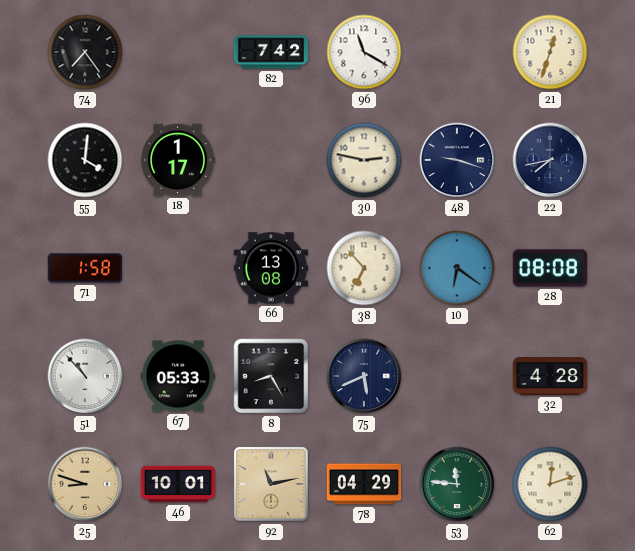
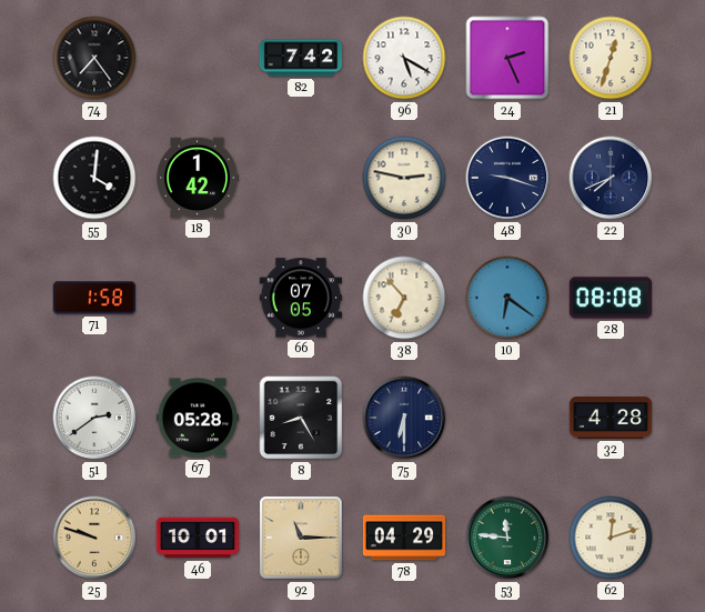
96: 11:20 -> 5:20 (404, 58)
24: none -> 2:26 (507, 58)
18: 1:17 -> 1:42 (197, 178)
22: 7:43 -> 7:41 (611, 178)
66: 13:08 -> 07:05 (300, 298)
51: 10:53 -> 2:39 (94, 418)
67: 05:33 -> 05:28 (197, 418)
75: 5:41 -> 6:30 (404, 418)
25: 8:48 -> 9:48 (94, 538)
92: 11:13 -> 11:15 (301, 538)
